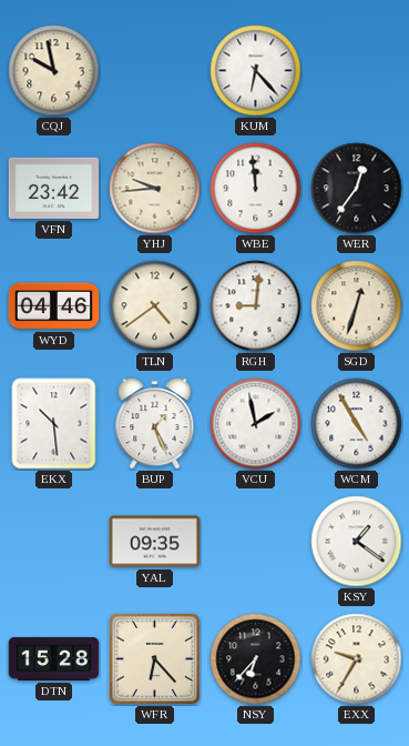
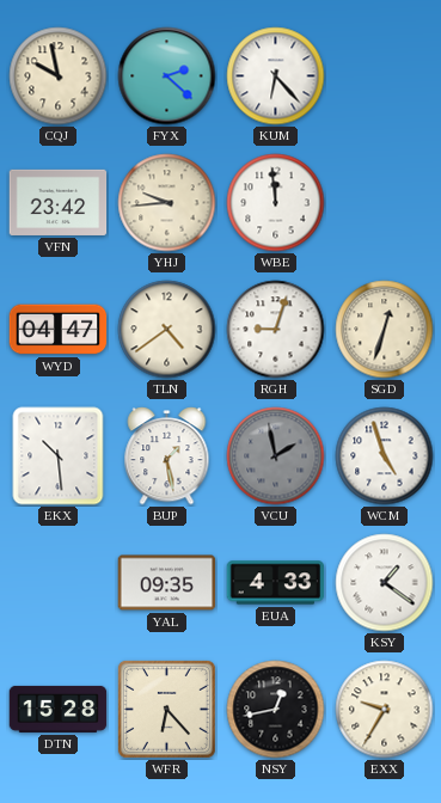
FYX: none -> 2:22 (167, 76)
WER: 12:36 -> none (357, 189)
WYD: 04:46 -> 04:47 (59, 330)
RGH: 9:01 -> 9:03 (276, 330)
BUP: 1:26 -> 1:28 (167, 456)
VCU dial: white -> grey (276, 456)
WCM: 4:55 -> 4:57 (385, 456)
EUA: none -> 4:33 (276, 583)
NSY: 6:37 -> 12:43 (276, 710)
